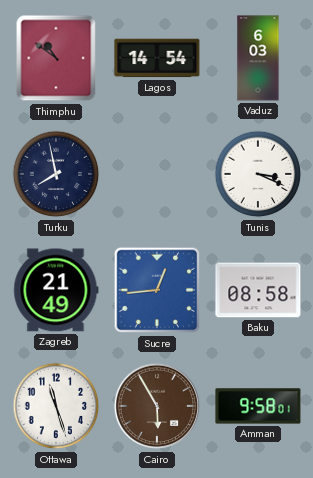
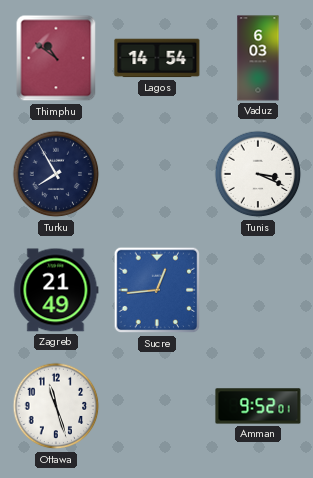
Turku: 7:58 -> 7:55 (56, 174)
Baku: 08:58 -> none (258, 290)
Cairo: 5:55 -> none (157, 406)
Amman: 9:58 -> 9:52 (258, 406)
